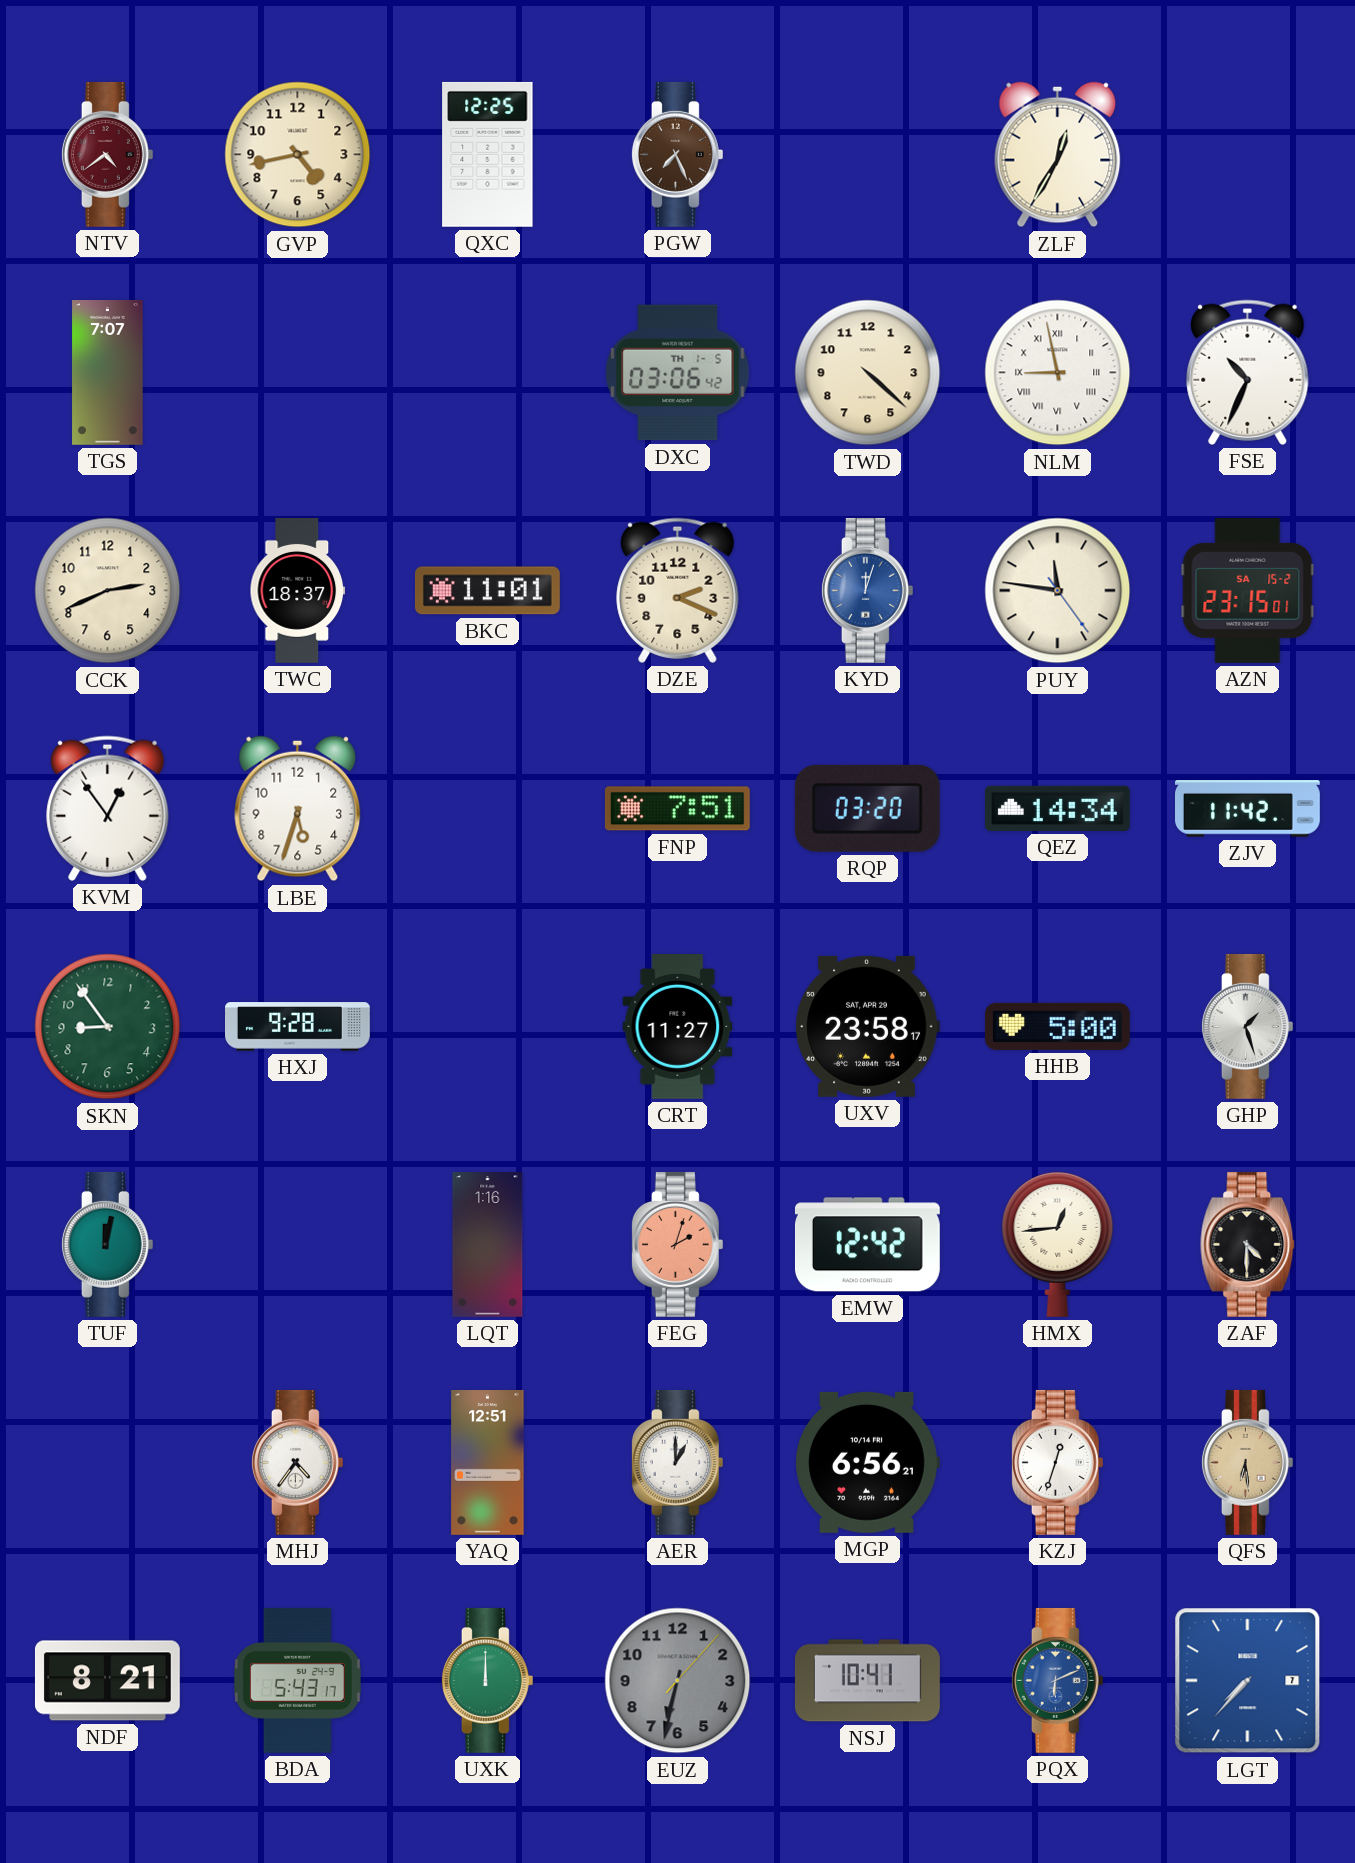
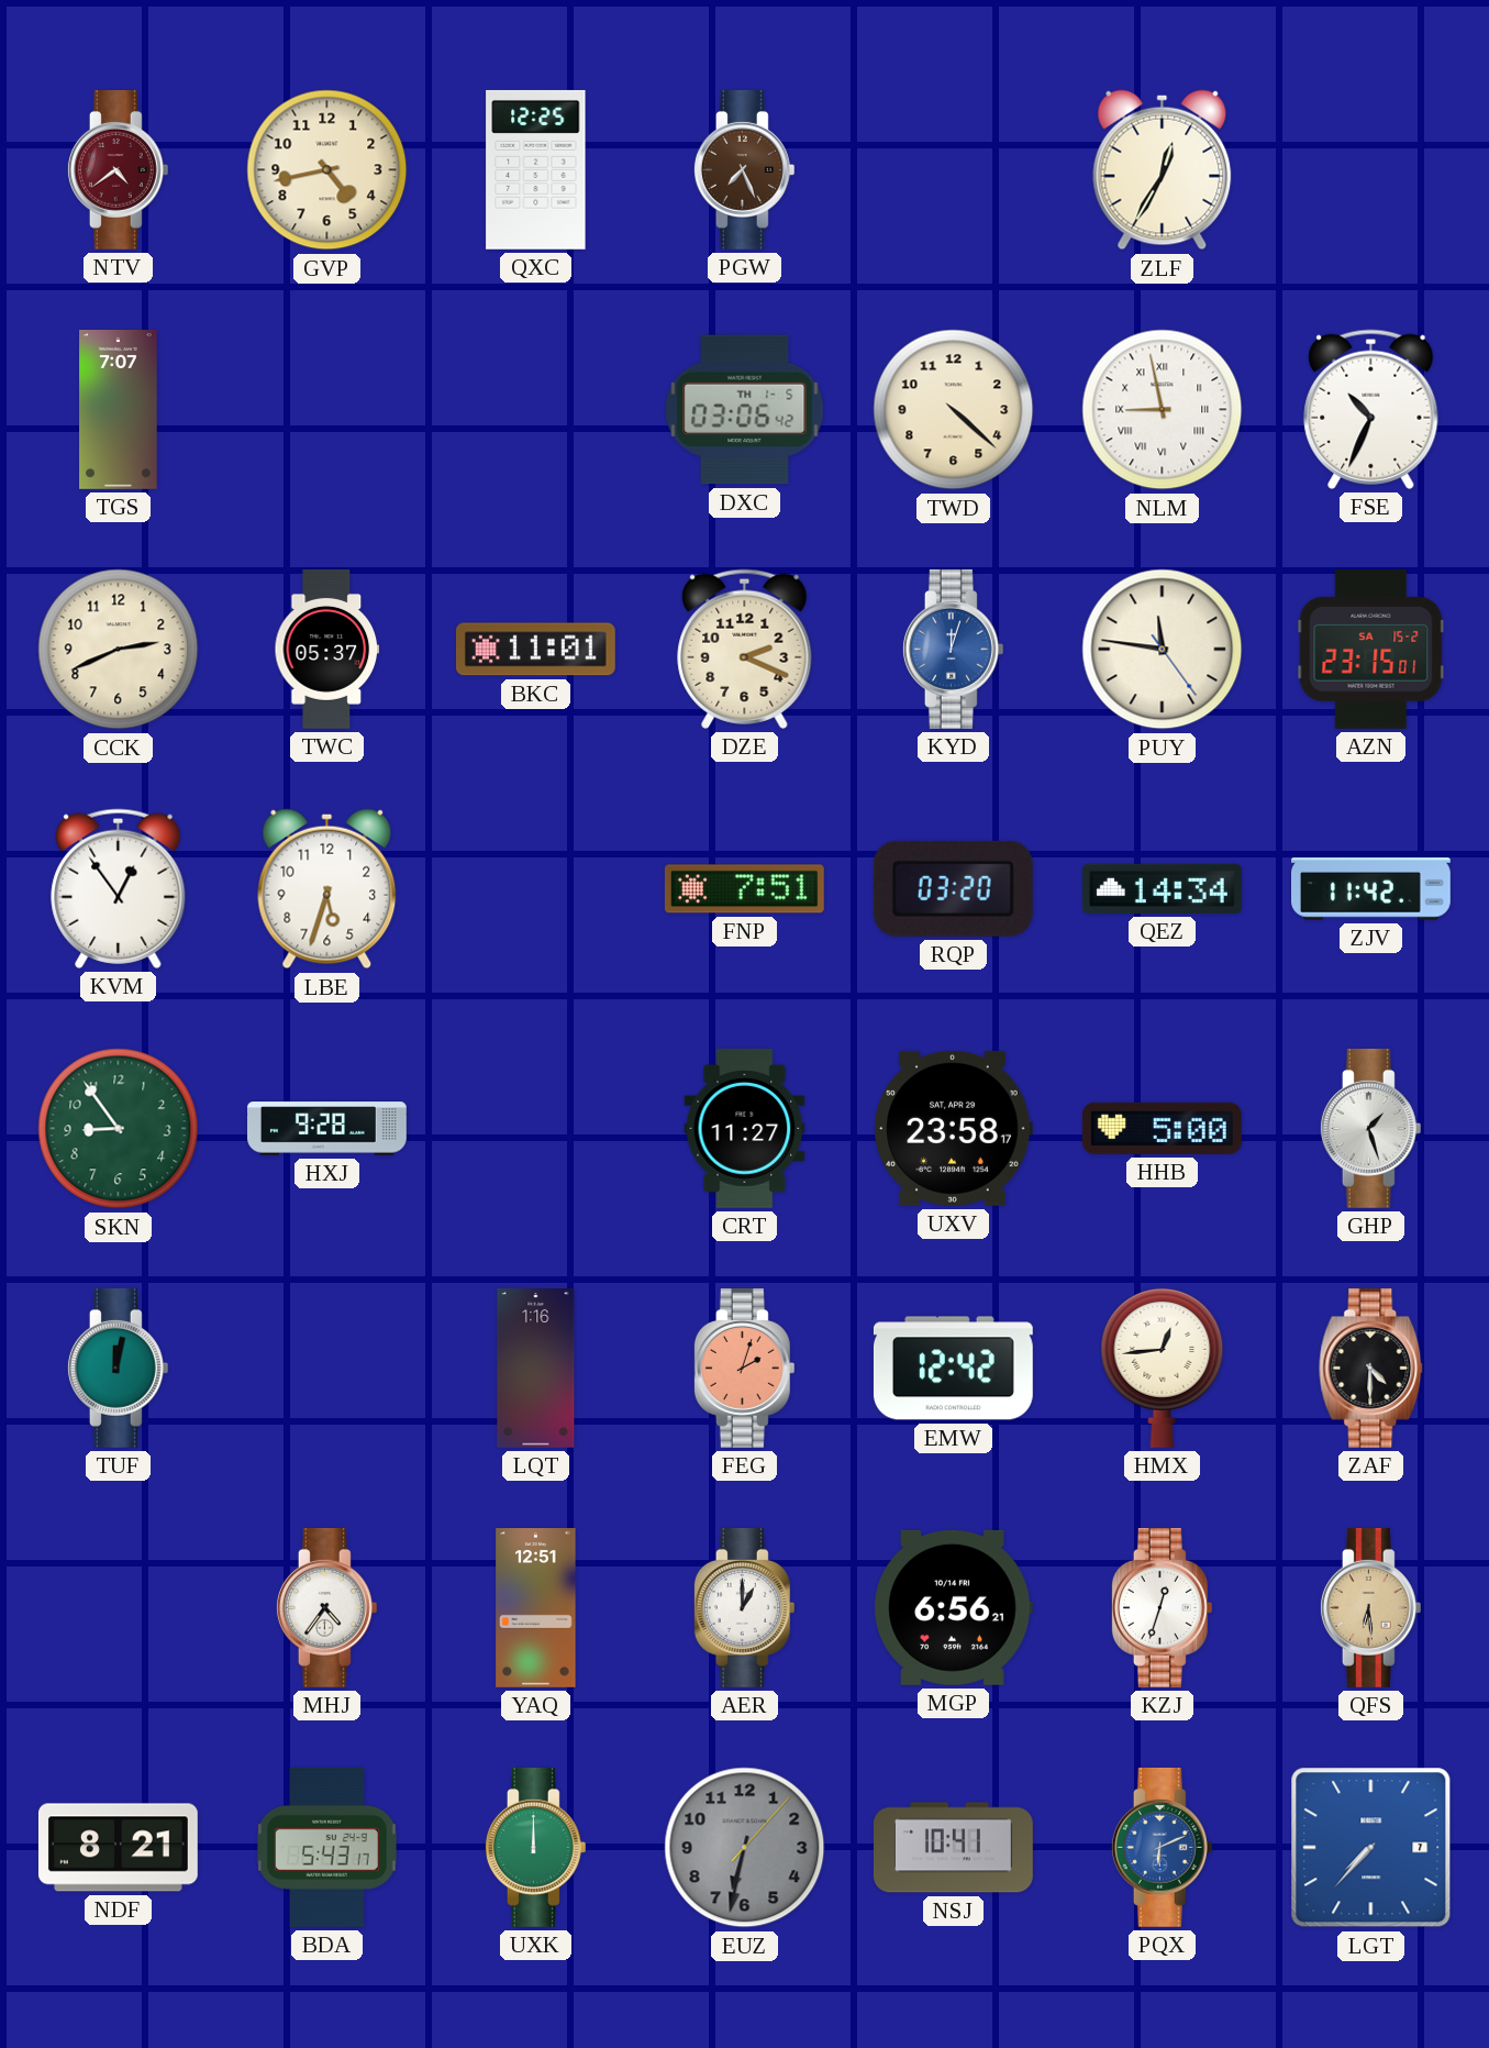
TWC: 18:37 -> 05:37 (326, 650)
